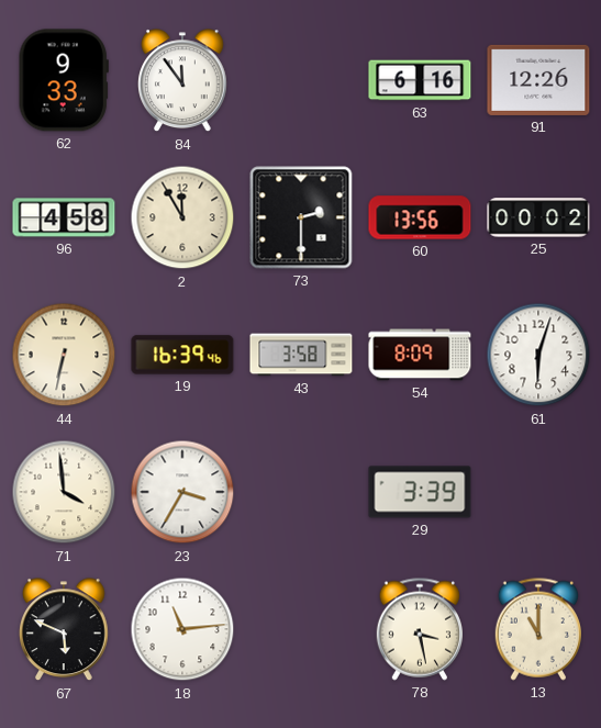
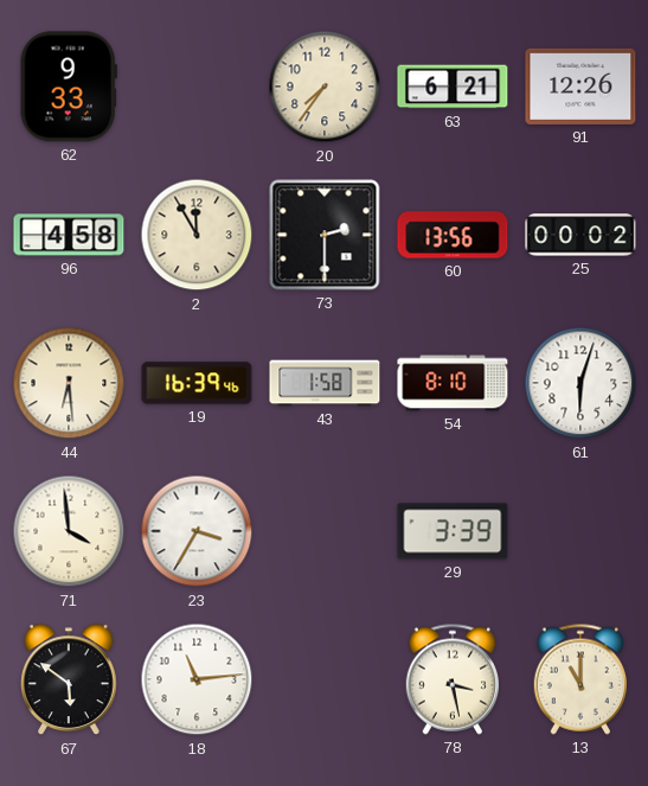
84: 11:54 -> none (183, 81)
20: none -> 7:36 (325, 87)
63: 6:16 -> 6:21 (453, 87)
44: 6:32 -> 6:29 (69, 383)
43: 3:58 -> 1:58 (325, 383)
54: 8:09 -> 8:10 (453, 383)
67: 5:49 -> 5:51 (70, 680)
